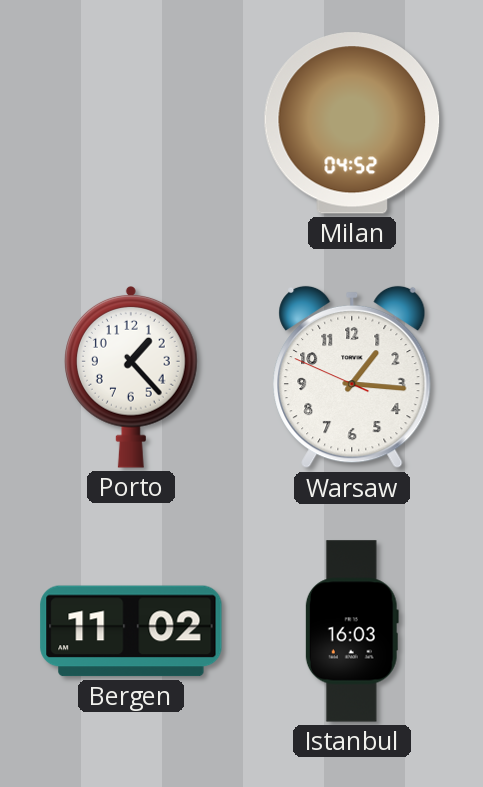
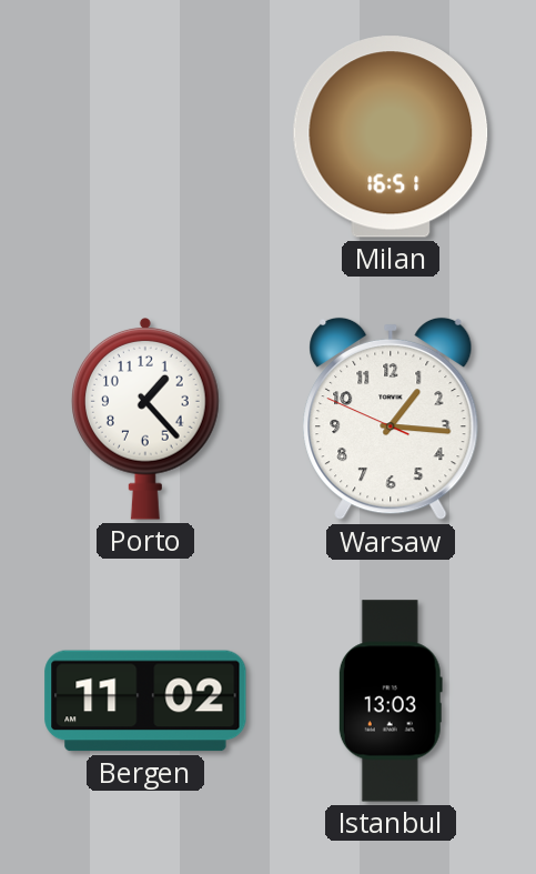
Milan: 04:52 -> 16:51 (391, 137)
Istanbul: 16:03 -> 13:03 (391, 701)
